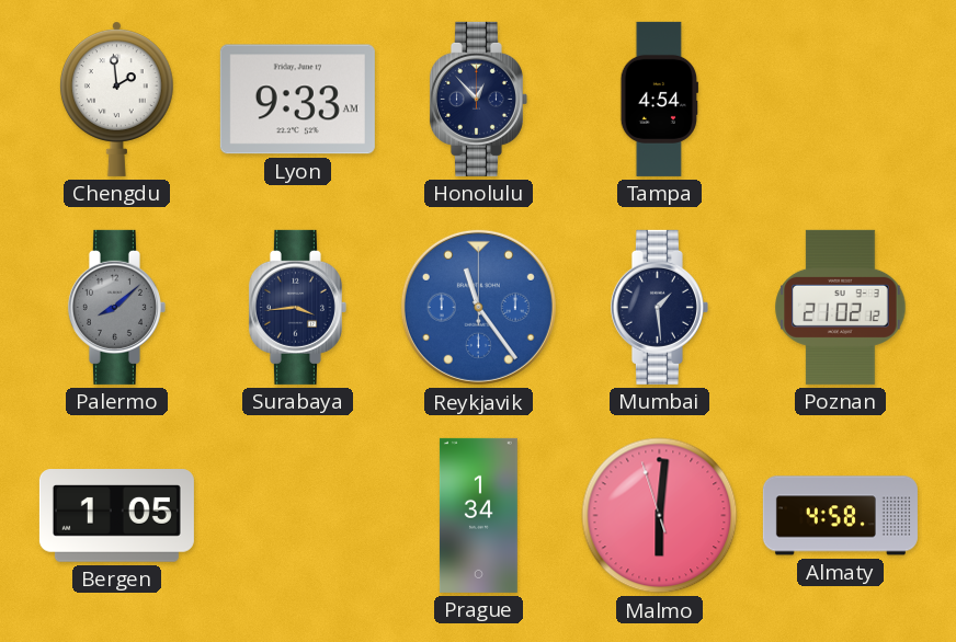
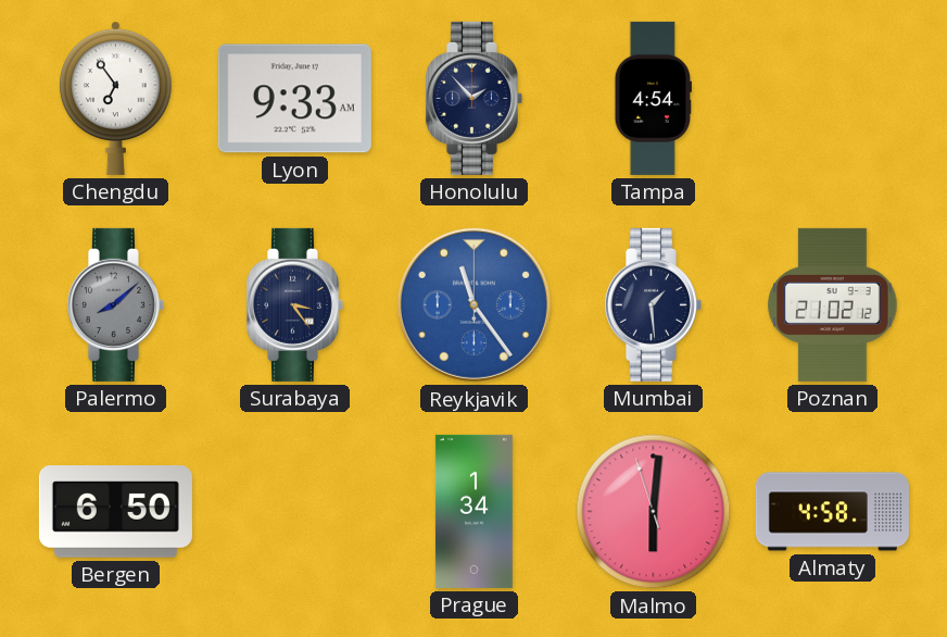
Chengdu: 1:59 -> 6:54 (115, 98)
Honolulu: 12:53 -> 1:53 (474, 98)
Surabaya: 3:44 -> 3:24 (294, 304)
Bergen: 1:05 -> 6:50 (115, 512)
